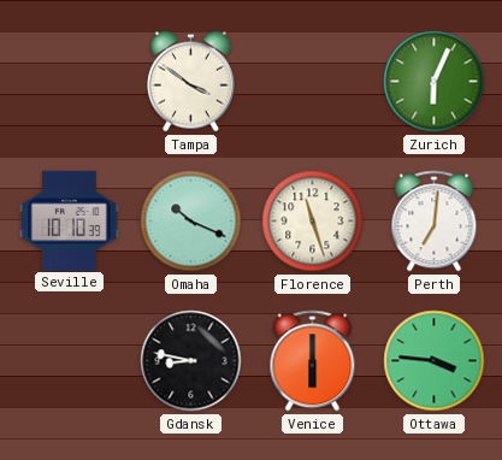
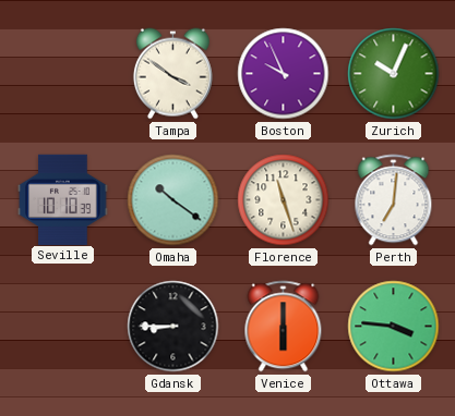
Boston: none -> 9:56 (284, 74)
Zurich: 6:04 -> 10:04 (394, 74)
Omaha: 10:19 -> 10:21 (173, 200)
Gdansk: 8:47 -> 8:45 (173, 327)
